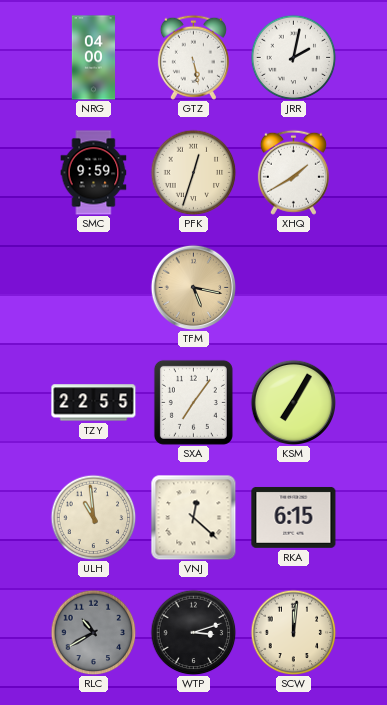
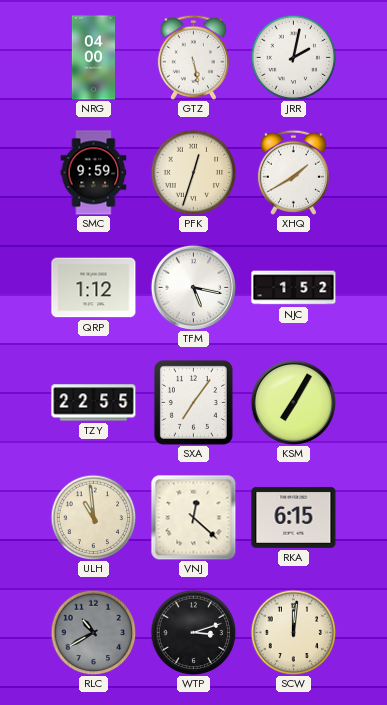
QRP: none -> 1:12 (94, 288)
TFM dial: champagne -> white (193, 287)
NJC: none -> 1:52 (294, 288)
